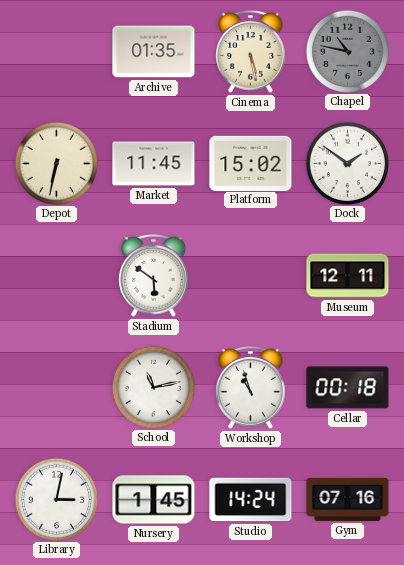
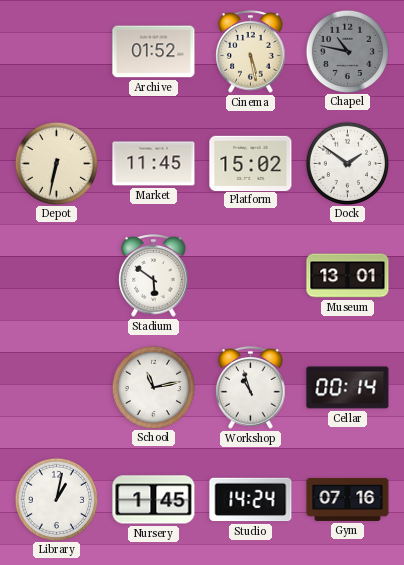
Archive: 01:35 -> 01:52 (154, 52)
Museum: 12:11 -> 13:01 (348, 276)
Cellar: 00:18 -> 00:14 (348, 388)
Library: 3:02 -> 1:02 (57, 499)
